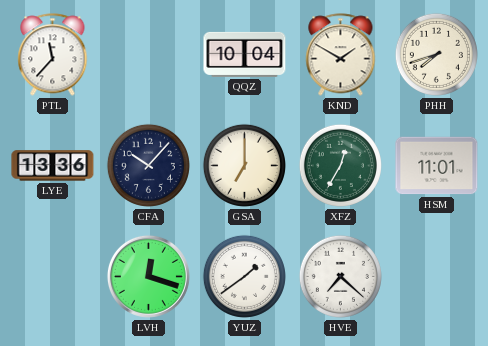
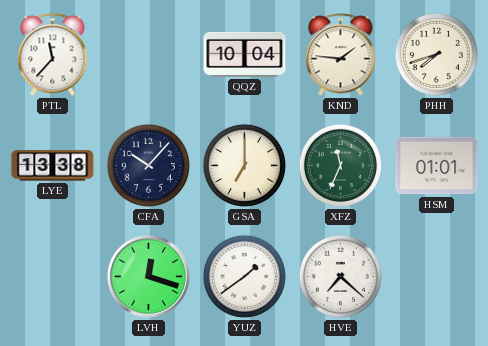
KND: 1:50 -> 1:46 (341, 55)
LYE: 13:36 -> 13:38 (53, 166)
XFZ: 12:35 -> 11:34 (340, 165)
HSM: 11:01 -> 01:01 (437, 166)
